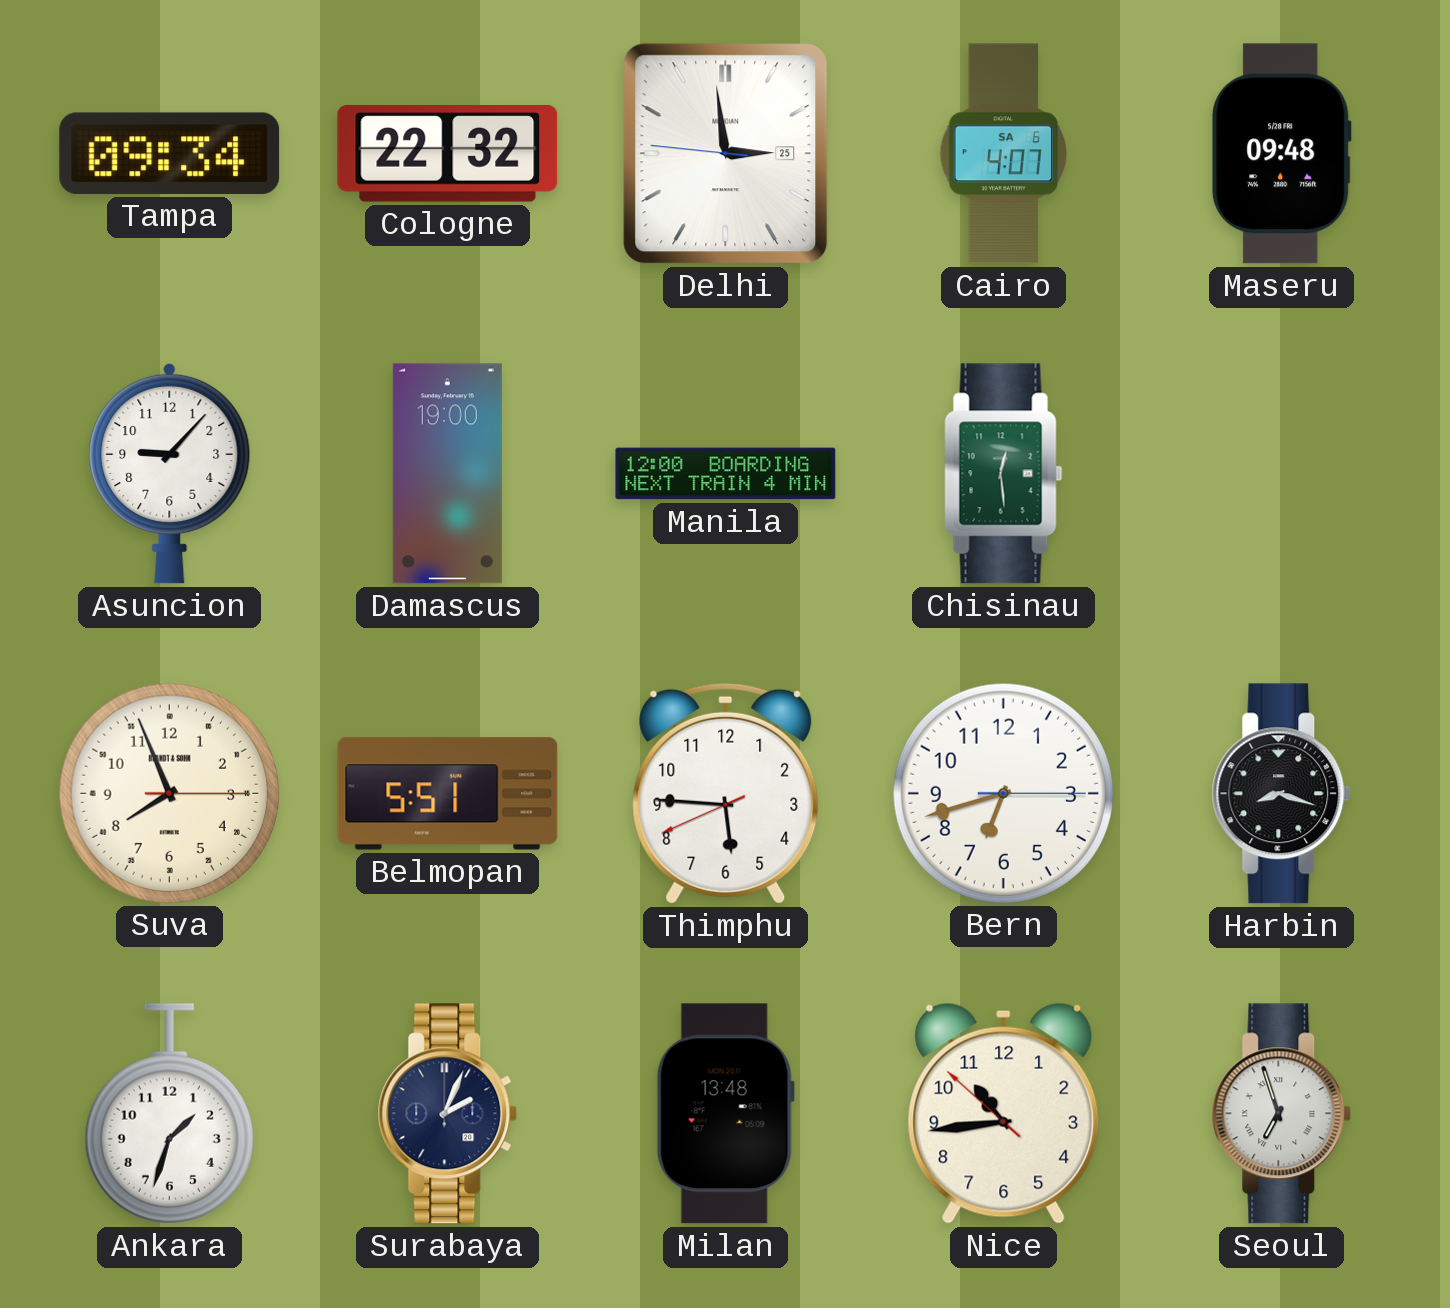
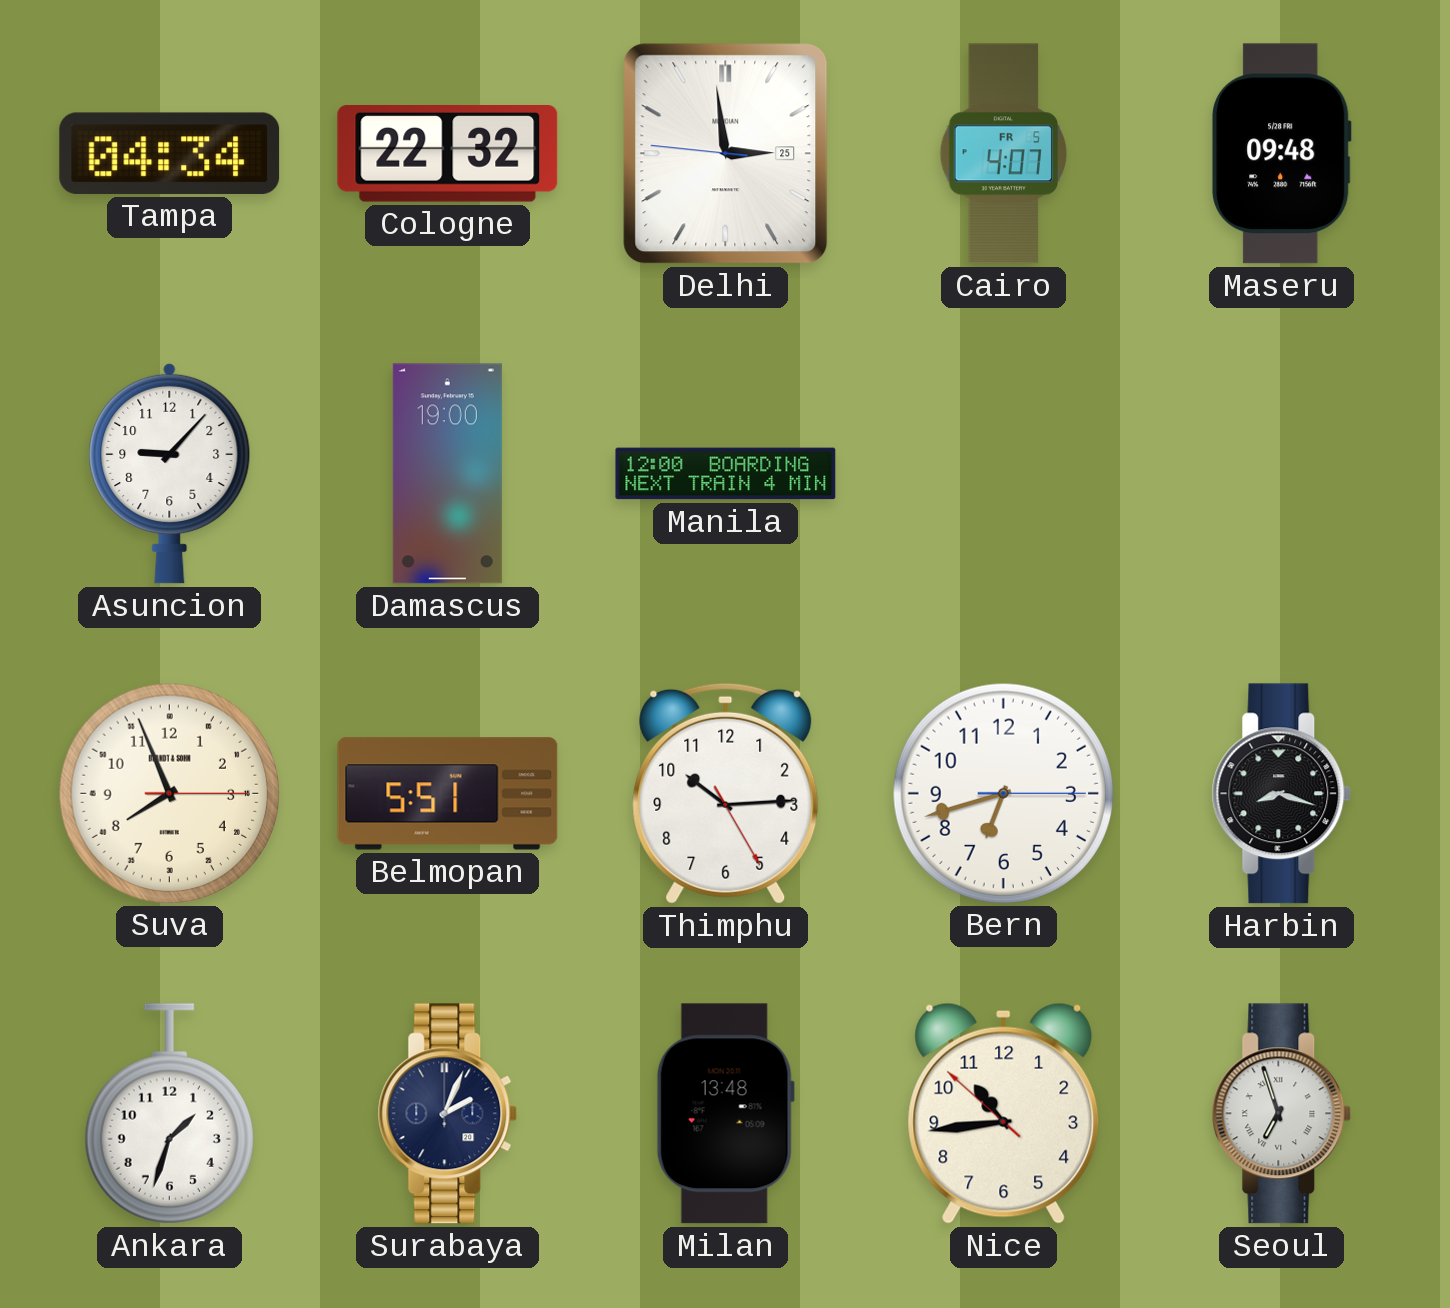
Tampa: 09:34 -> 04:34 (170, 153)
Cairo date: SA 6 -> FR 5 (1004, 154)
Chisinau: 12:29 -> none (1004, 474)
Thimphu: 5:45 -> 10:14 (726, 793)
